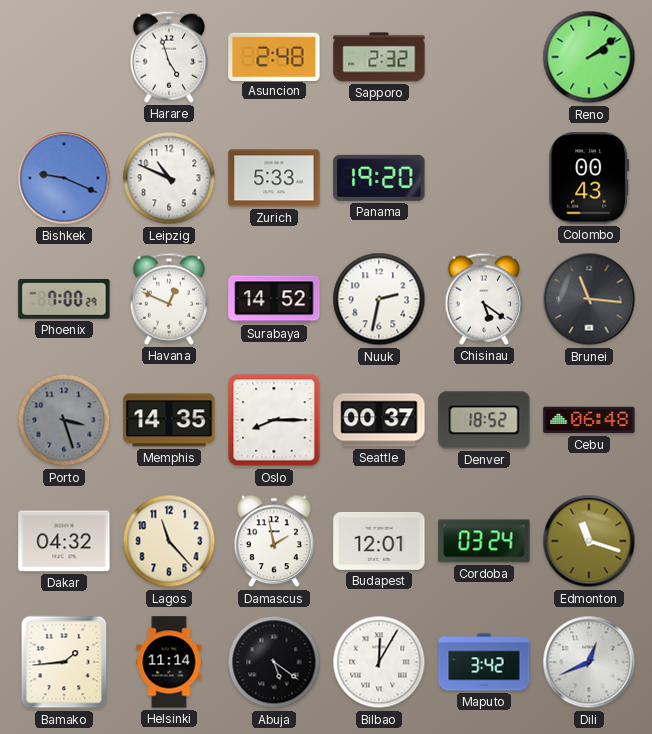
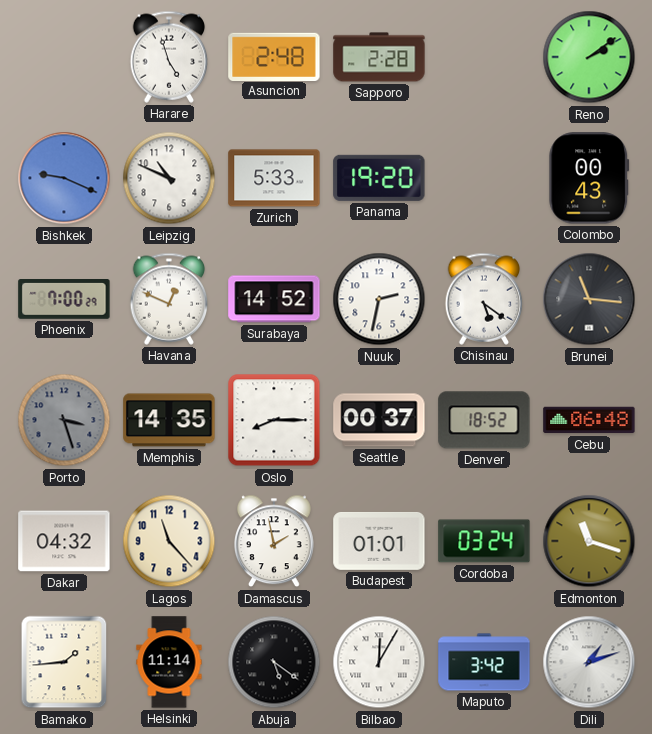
Sapporo: 2:32 -> 2:28 (379, 57)
Budapest: 12:01 -> 01:01 (379, 541)
Dili: 12:41 -> 1:12 (589, 662)
